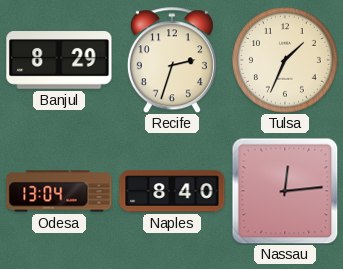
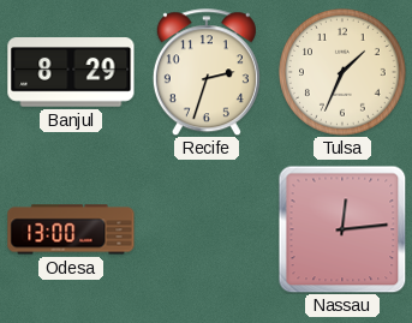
Odesa: 13:04 -> 13:00 (71, 229)
Naples: 8:40 -> none (172, 191)
